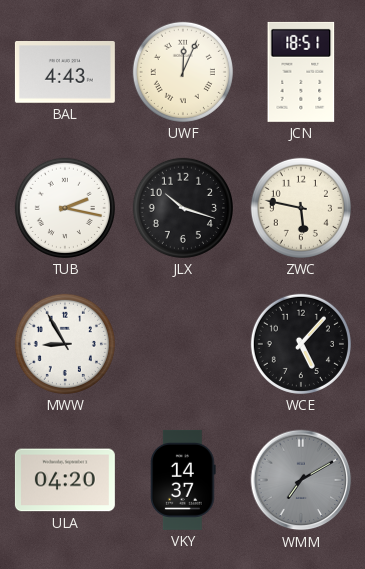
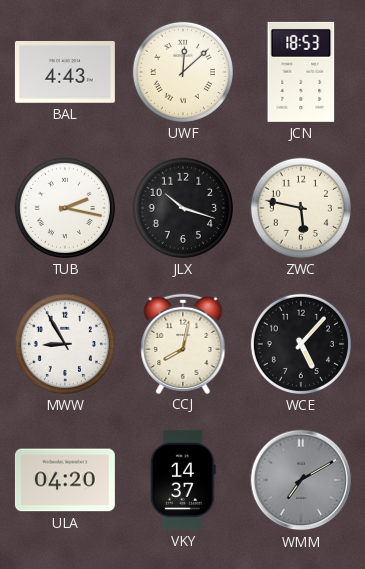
UWF: 12:04 -> 12:08 (183, 72)
JCN: 18:51 -> 18:53 (301, 72)
CCJ: none -> 8:02 (183, 343)
